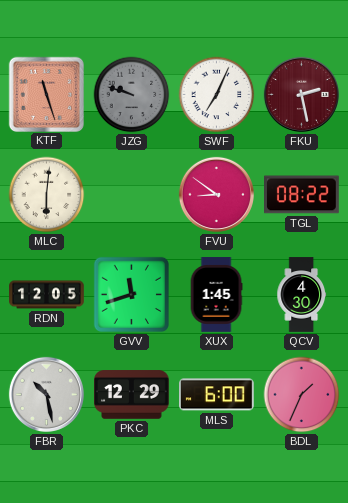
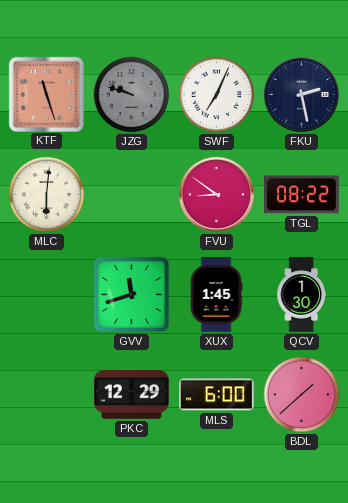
FKU dial: burgundy -> navy (301, 94)
RDN: 12:05 -> none (47, 295)
QCV: 4:30 -> 1:30 (302, 295)
FBR: 10:28 -> none (46, 394)
BDL: 1:34 -> 1:38 (302, 395)
